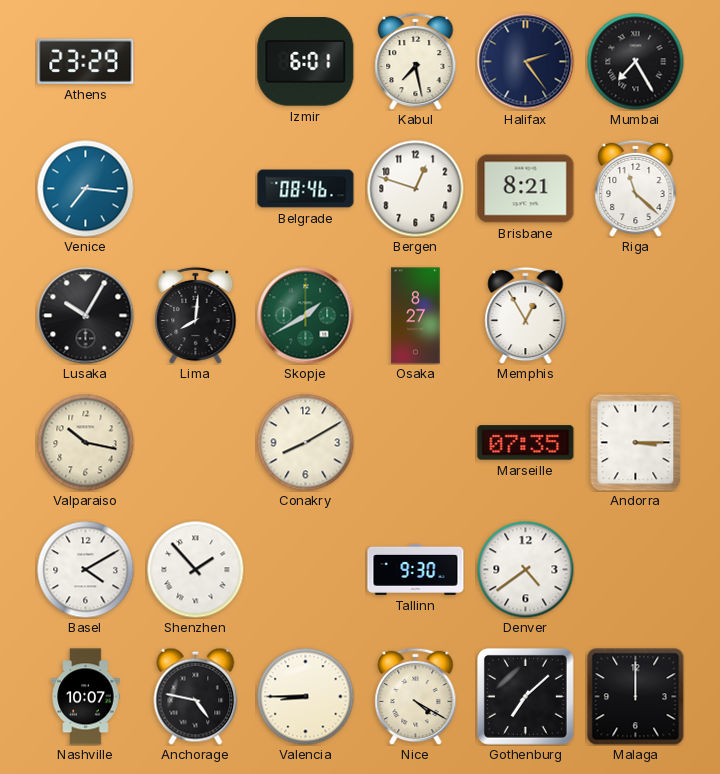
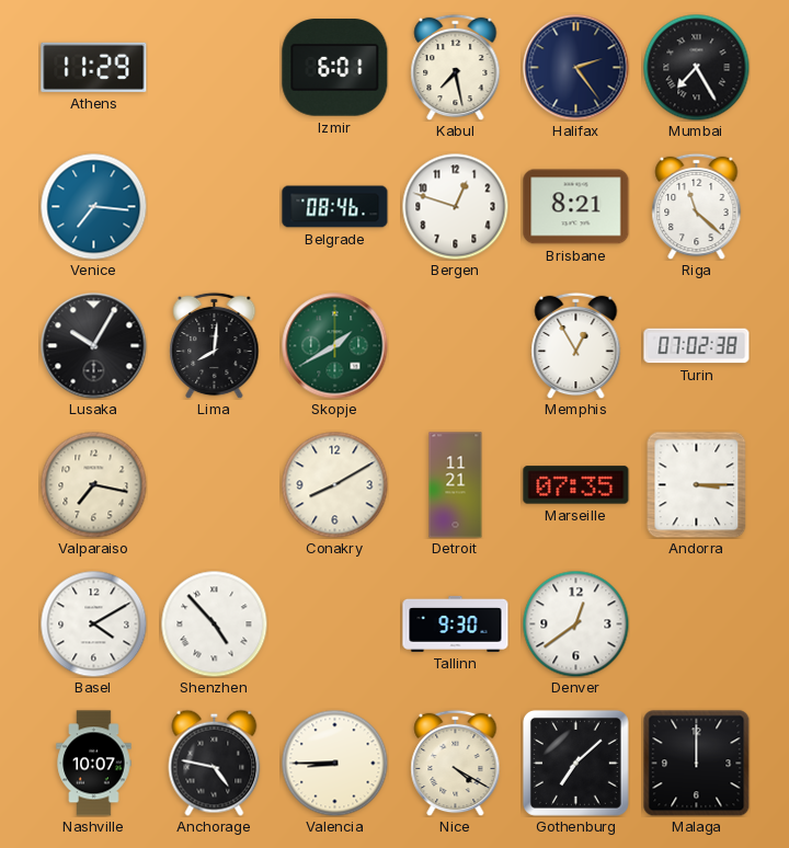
Athens: 23:29 -> 11:29 (94, 67)
Osaka: 8:27 -> none (416, 316)
Turin: none -> 07:02 (697, 346)
Valparaiso: 10:17 -> 7:17 (93, 484)
Detroit: none -> 11:21 (456, 485)
Shenzhen: 1:53 -> 4:53 (214, 623)
Denver: 4:39 -> 12:39 (575, 623)
